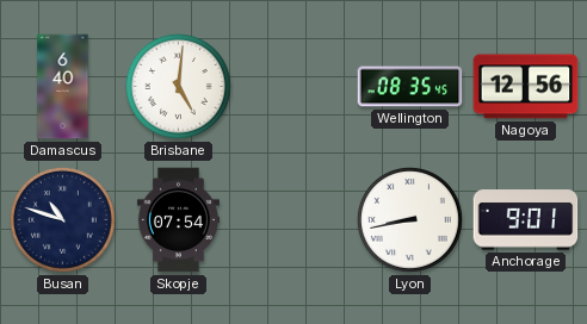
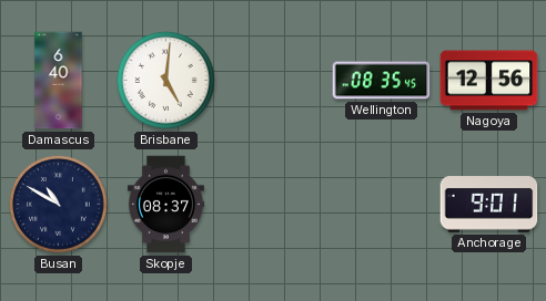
Busan: 10:48 -> 10:50 (58, 204)
Skopje: 07:54 -> 08:37 (165, 205)
Lyon: 8:43 -> none (409, 219)
